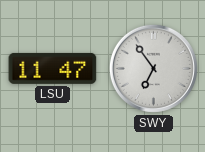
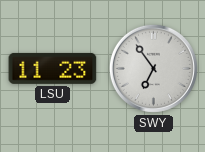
LSU: 11:47 -> 11:23 (53, 68)
